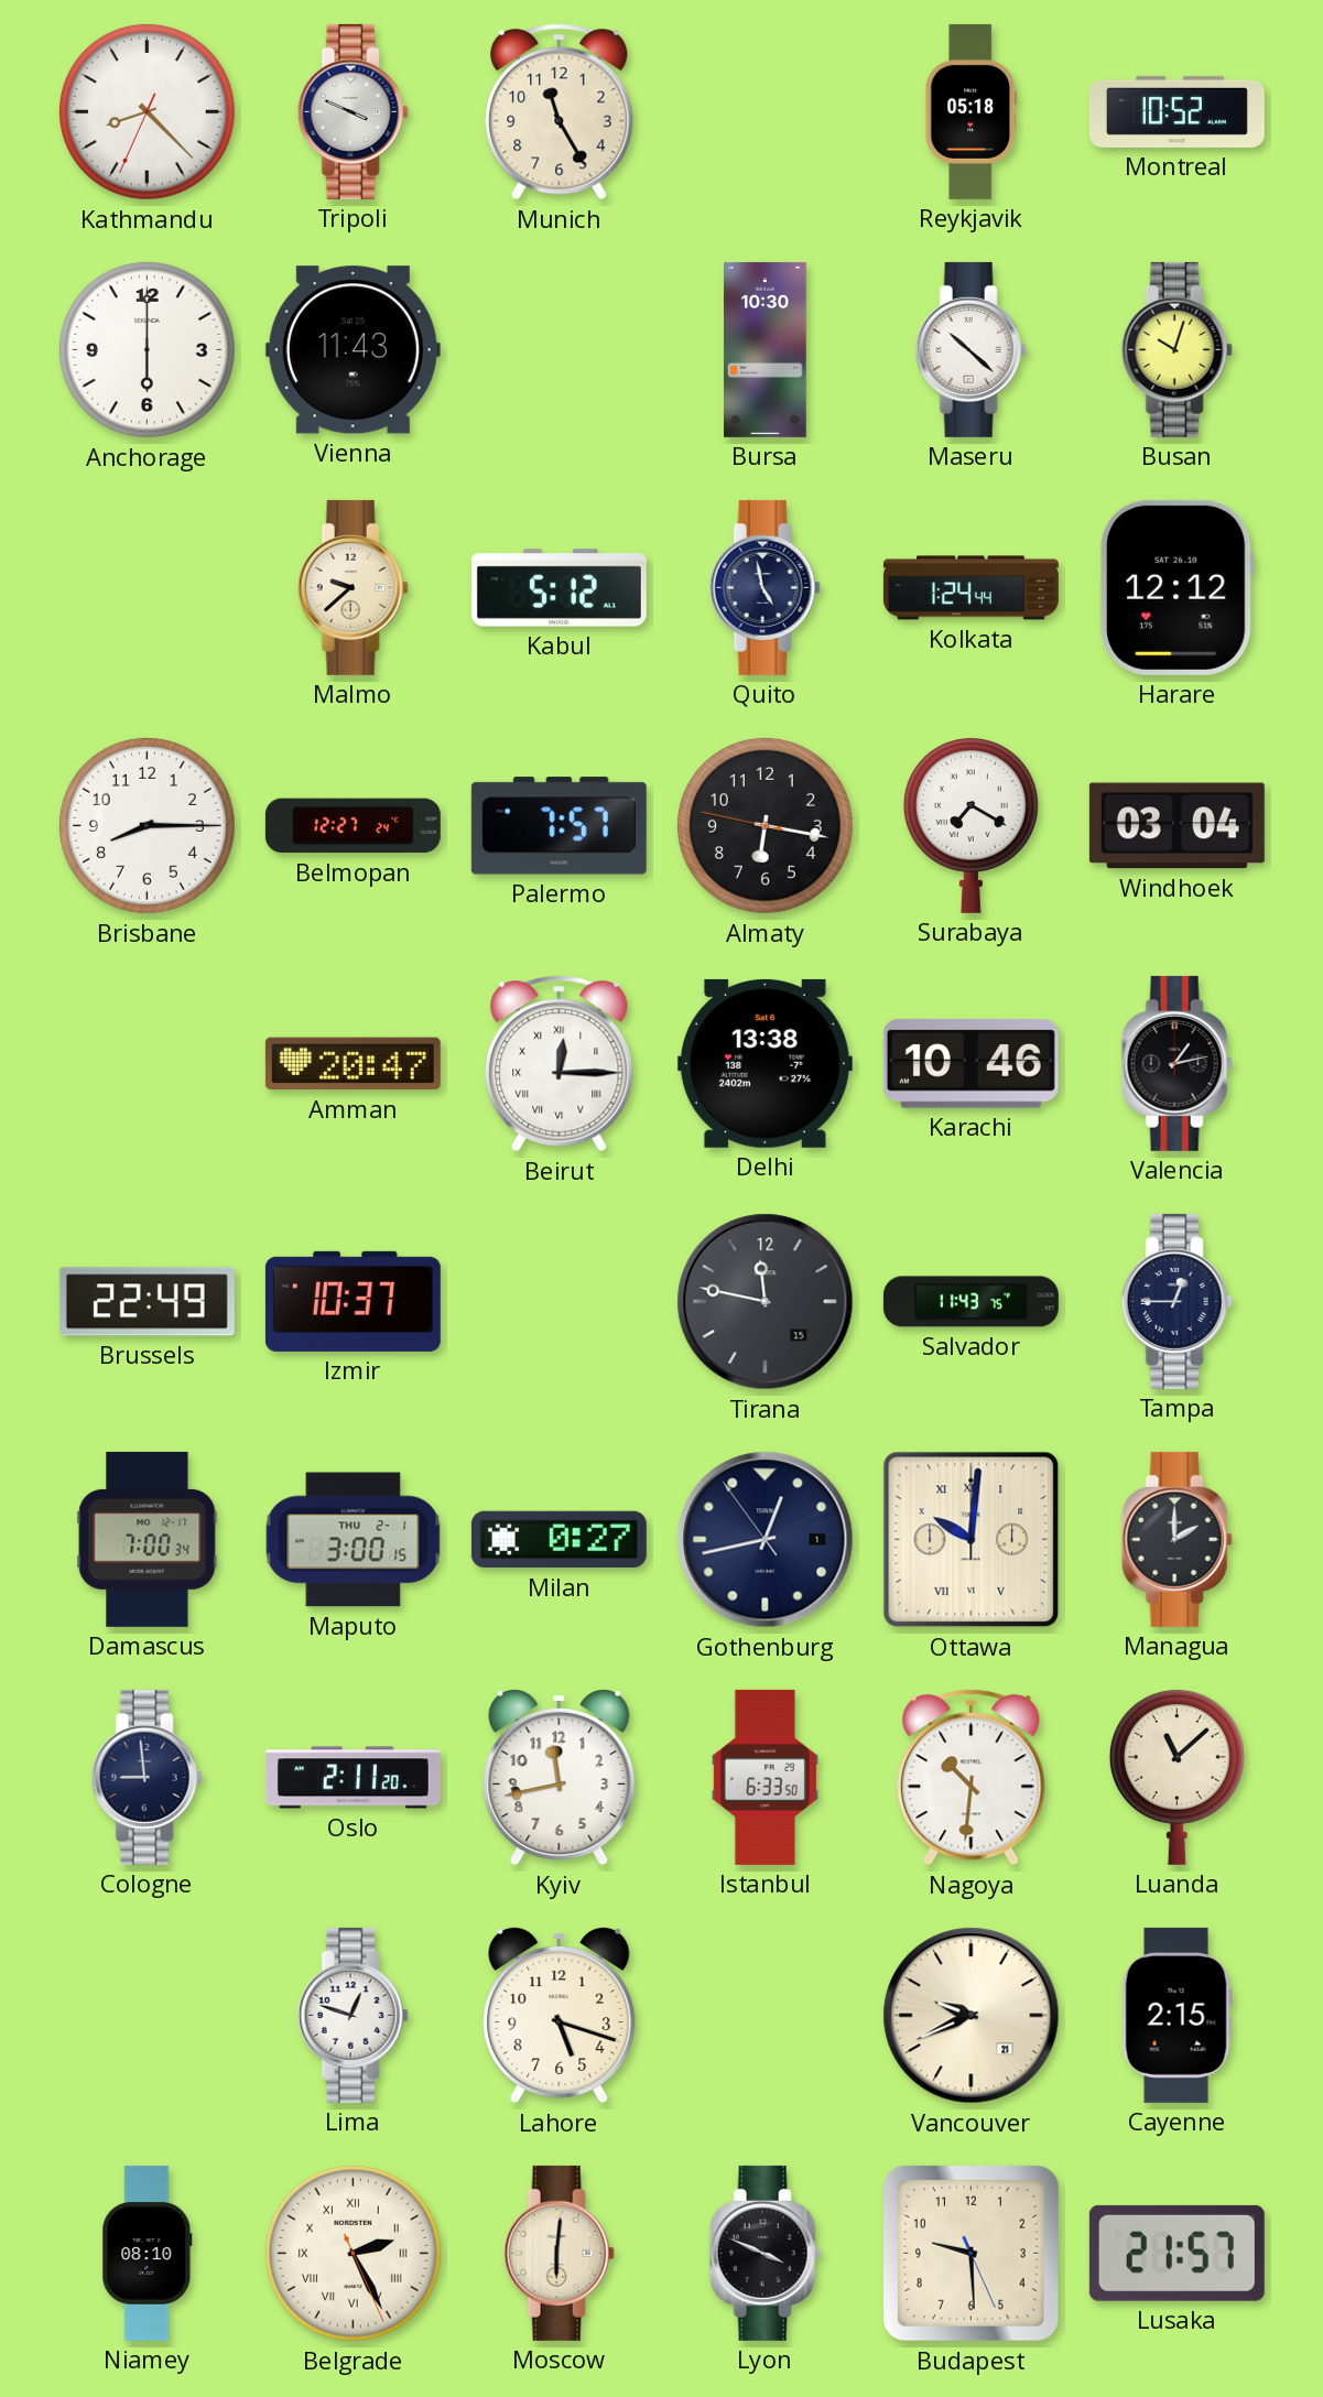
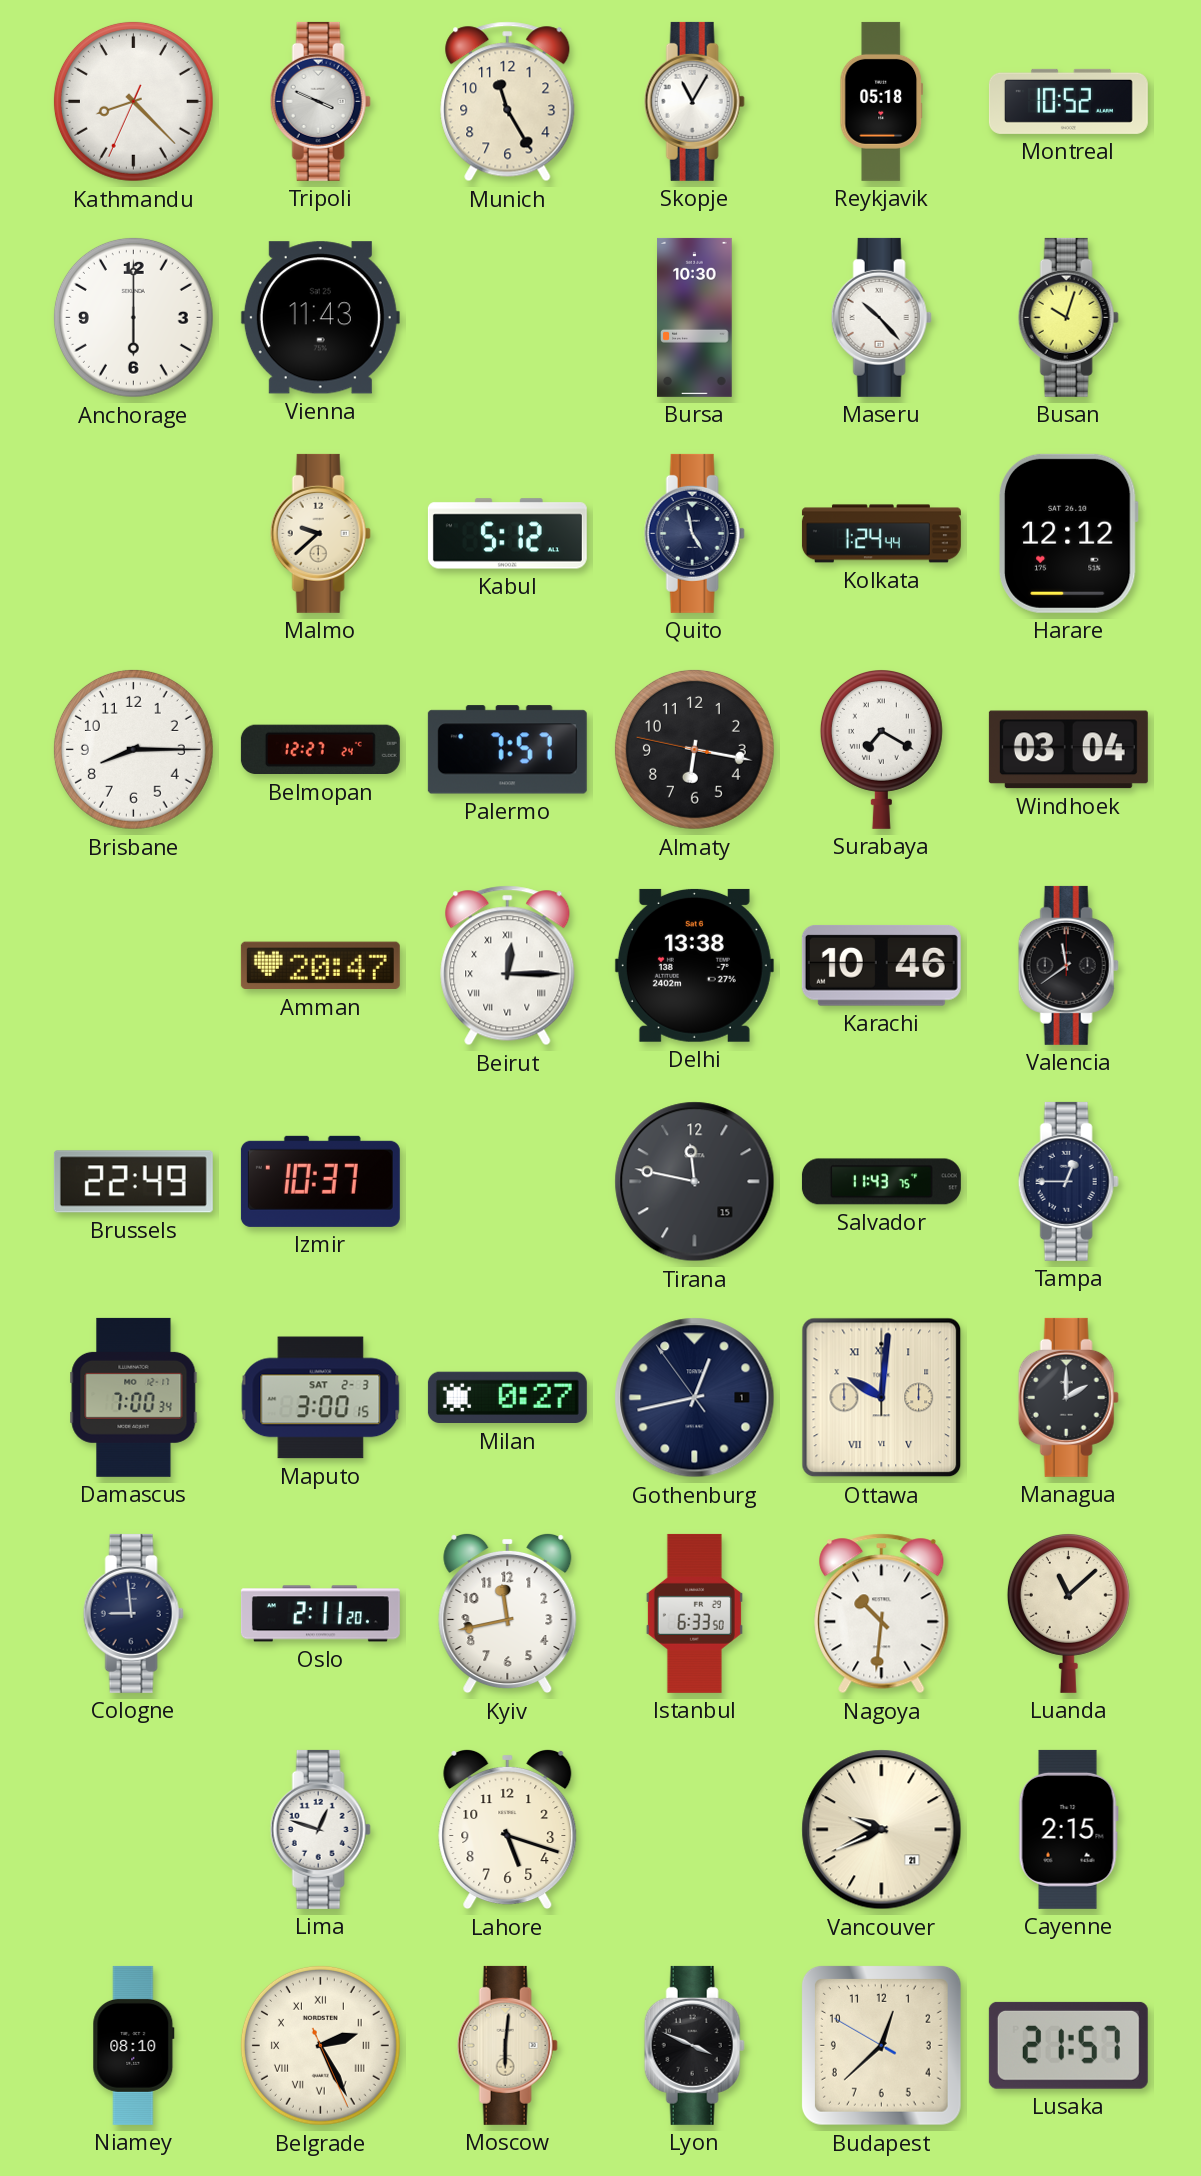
Skopje: none -> 11:05 (694, 101)
Maseru: 10:22 -> 10:23 (881, 317)
Valencia: 1:13 -> 11:39 (1068, 965)
Maputo date: THU 2-1 -> SAT 2-3 (321, 1398)
Budapest: 9:29 -> 12:37 (881, 2045)
